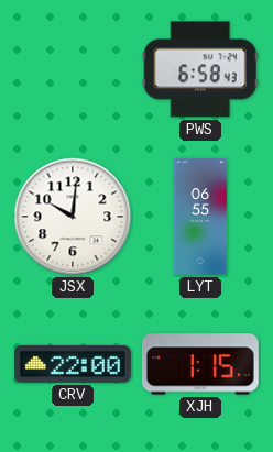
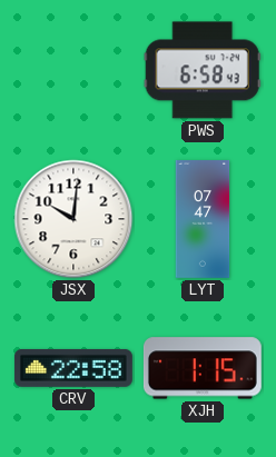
LYT: 06:55 -> 07:47 (203, 220)
CRV: 22:00 -> 22:58 (73, 368)
